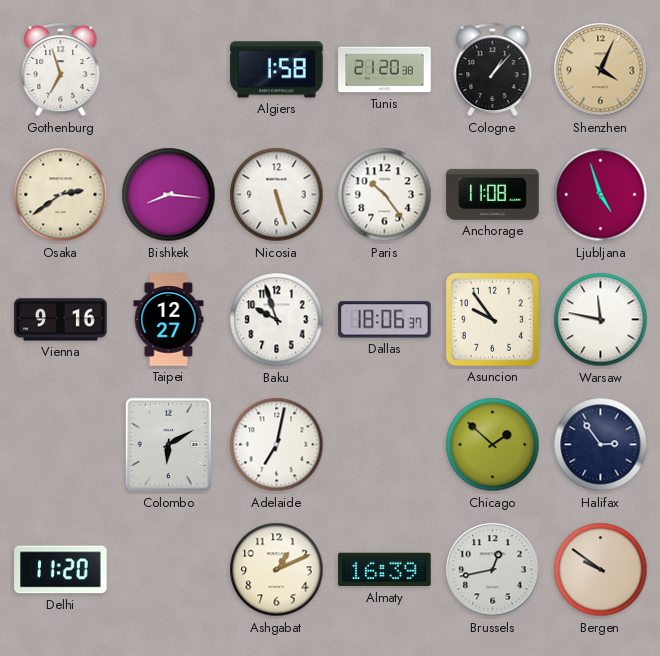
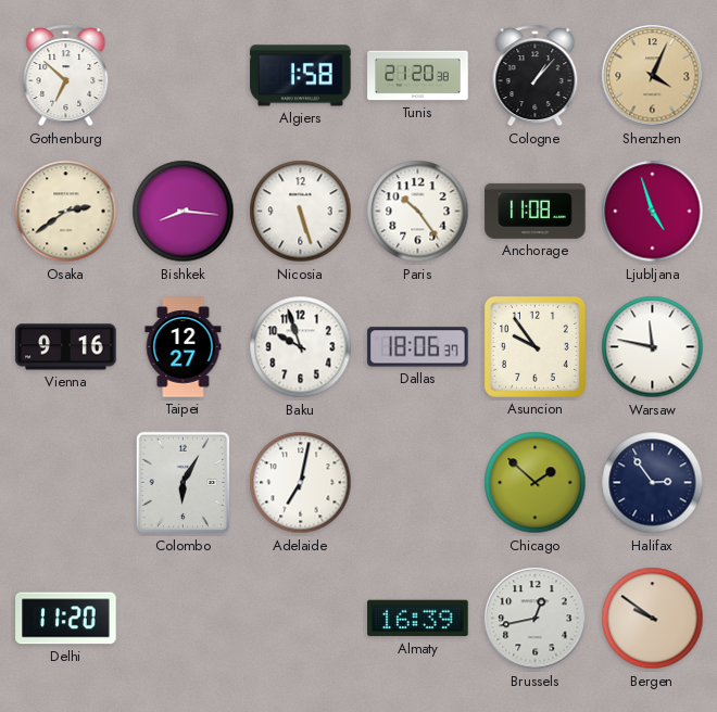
Gothenburg: 6:57 -> 6:52 (66, 76)
Colombo: 6:10 -> 6:05 (184, 483)
Ashgabat: 1:11 -> none (277, 570)
